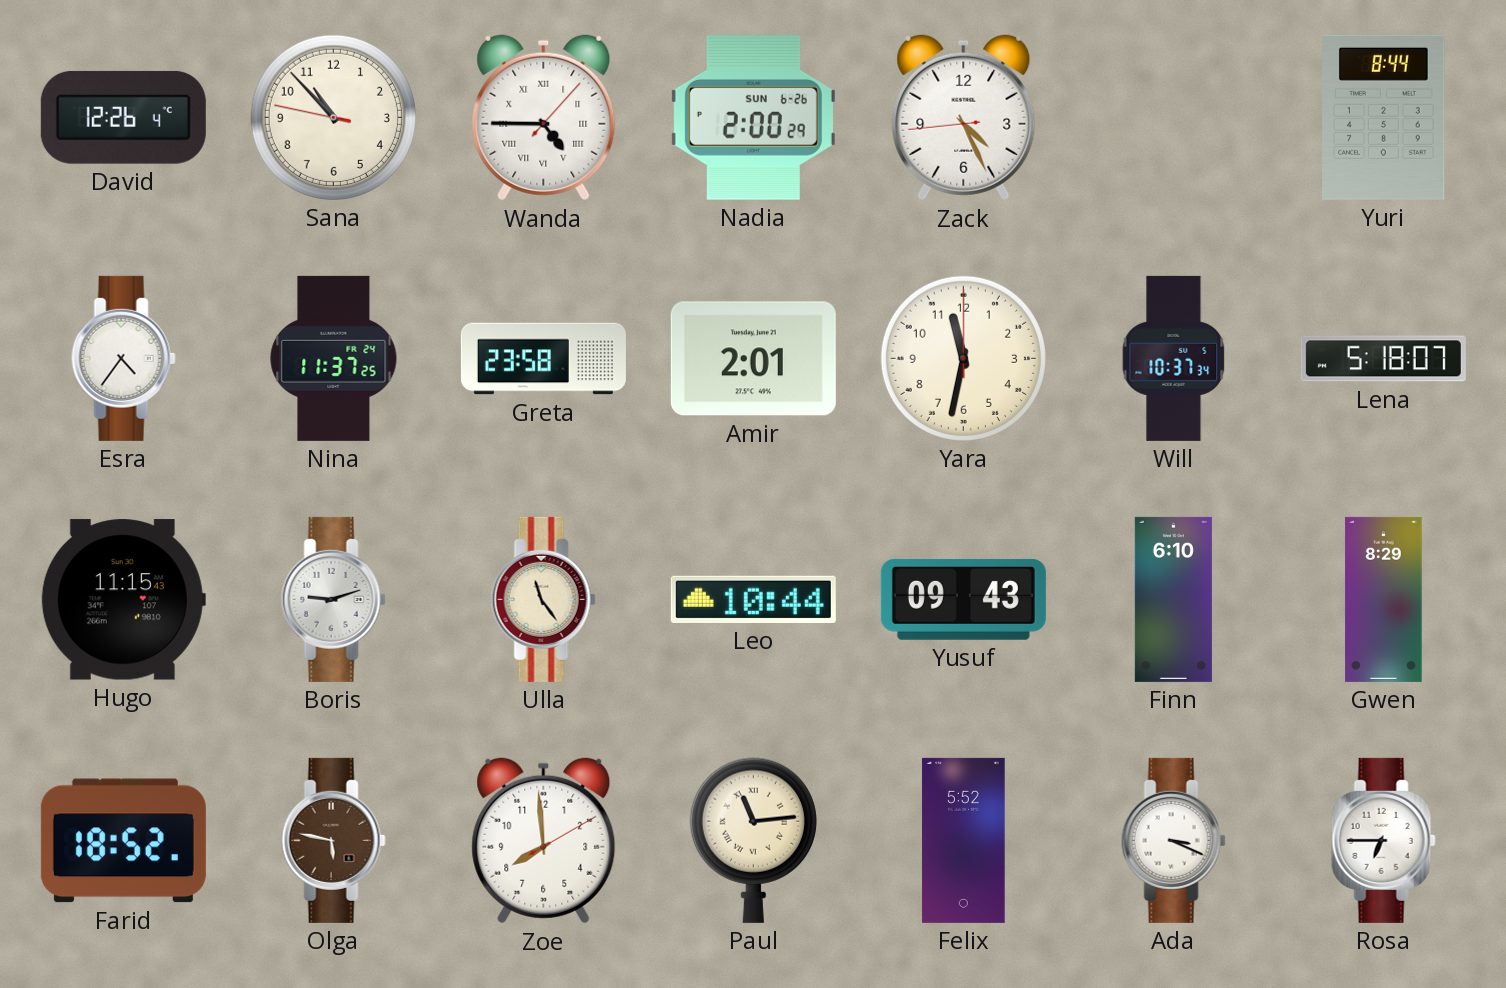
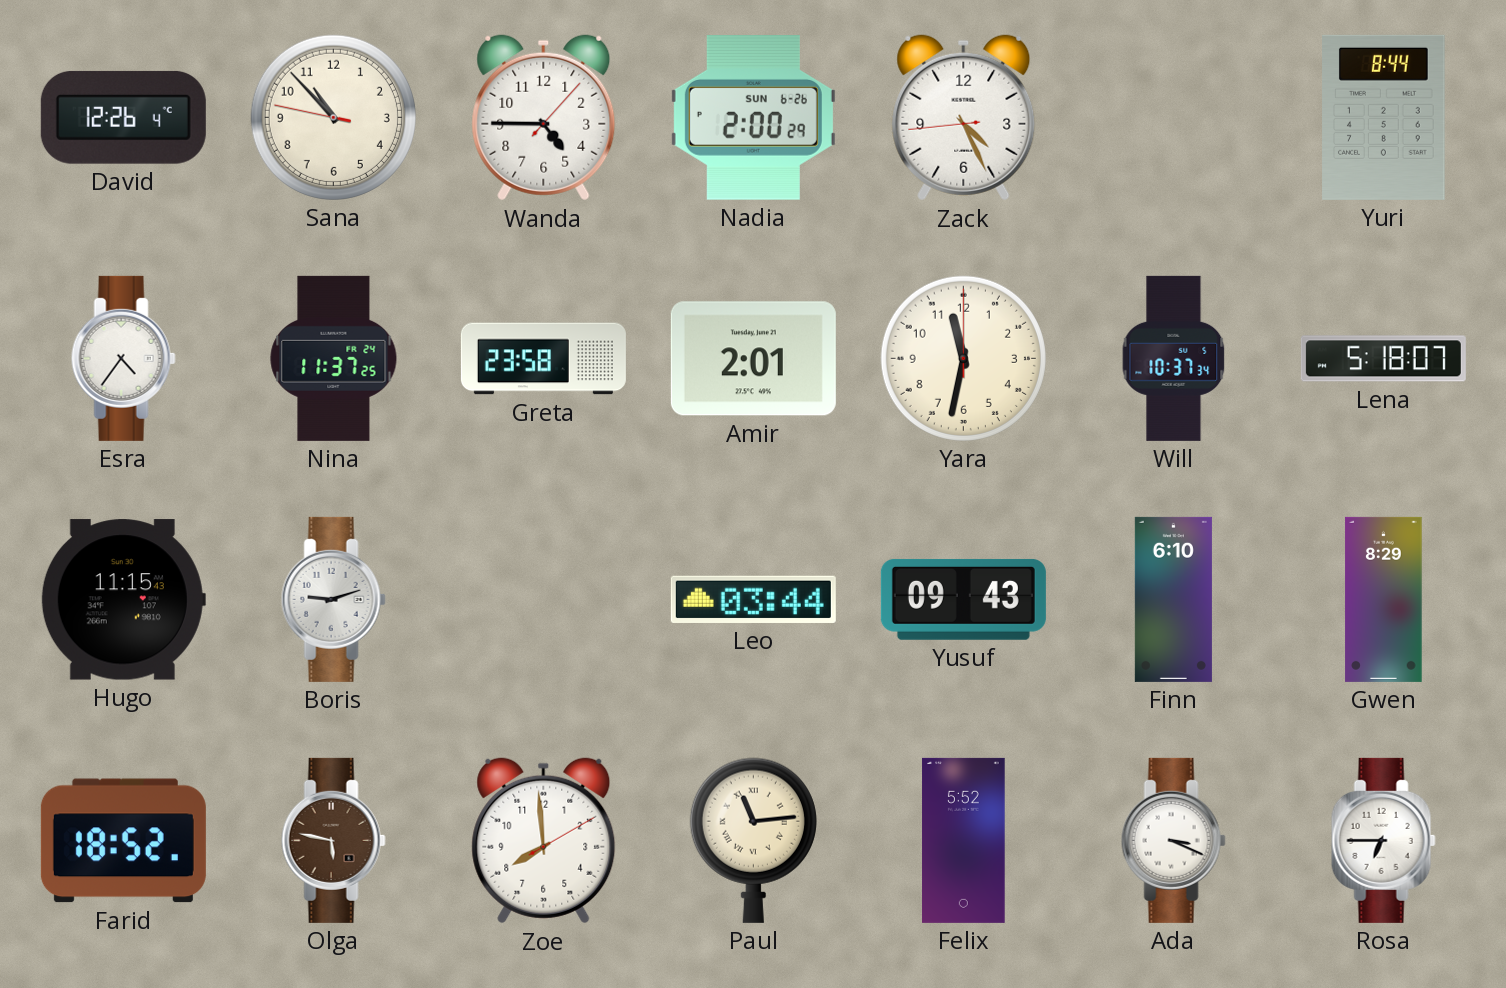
Wanda numerals: Roman -> Arabic (544, 118)
Ulla: 11:24 -> none (543, 599)
Leo: 10:44 -> 03:44 (753, 599)
